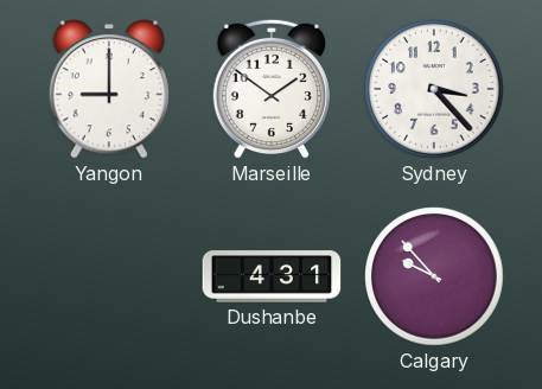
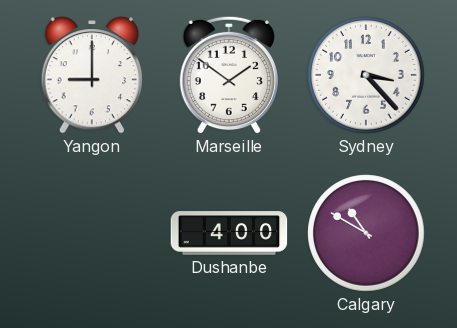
Dushanbe: 4:31 -> 4:00 (229, 233)
Calgary: 9:53 -> 10:50 (366, 233)
